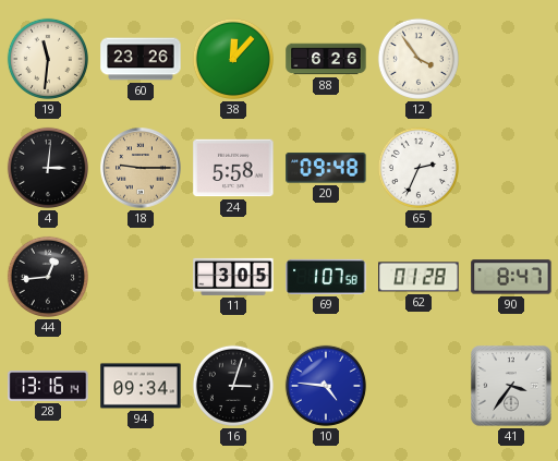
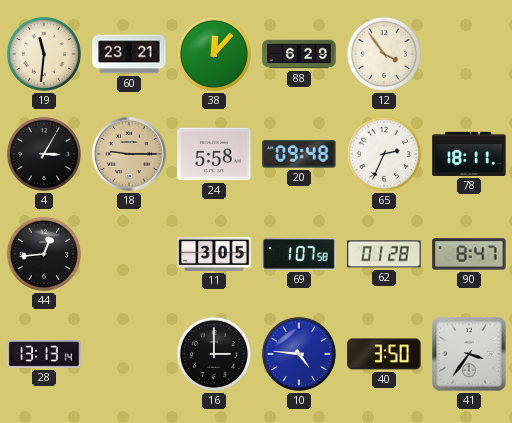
60: 23:26 -> 23:21 (129, 54)
88: 6:26 -> 6:29 (299, 54)
4: 3:01 -> 3:05 (44, 154)
78: none -> 18:11 (469, 154)
28: 13:16 -> 13:13 (44, 355)
94: 09:34 -> none (141, 386)
16: 3:03 -> 3:00 (214, 354)
40: none -> 3:50 (384, 354)
